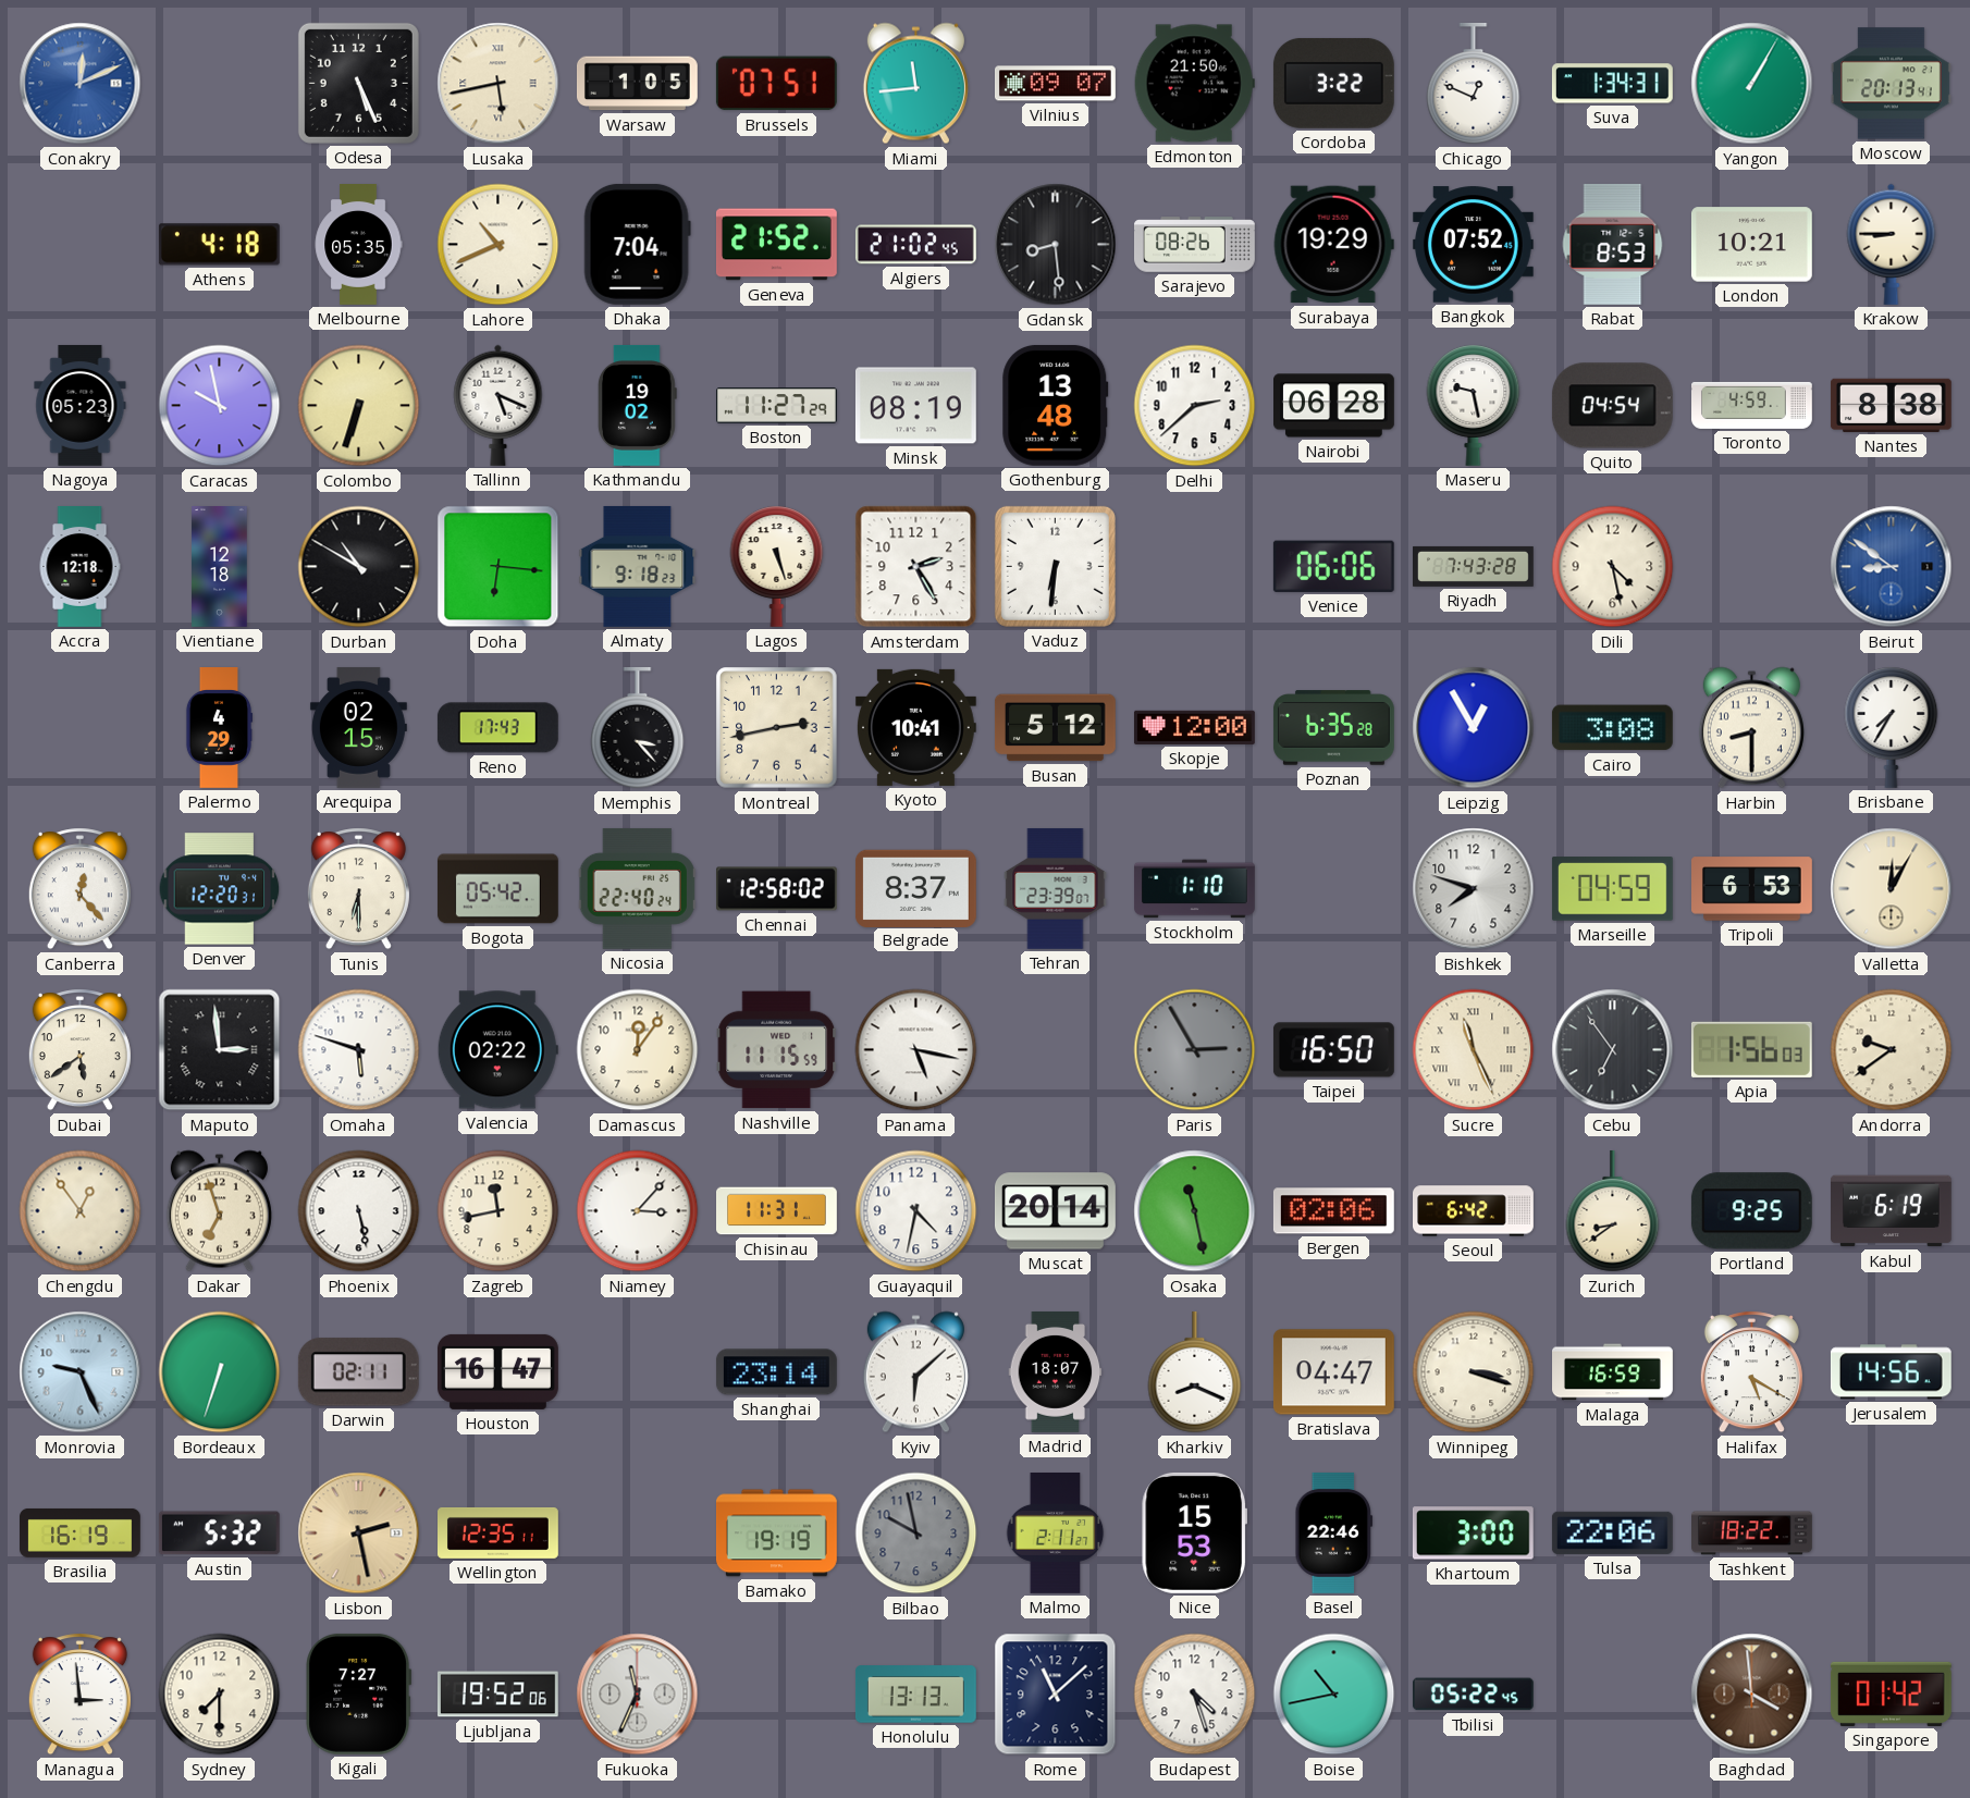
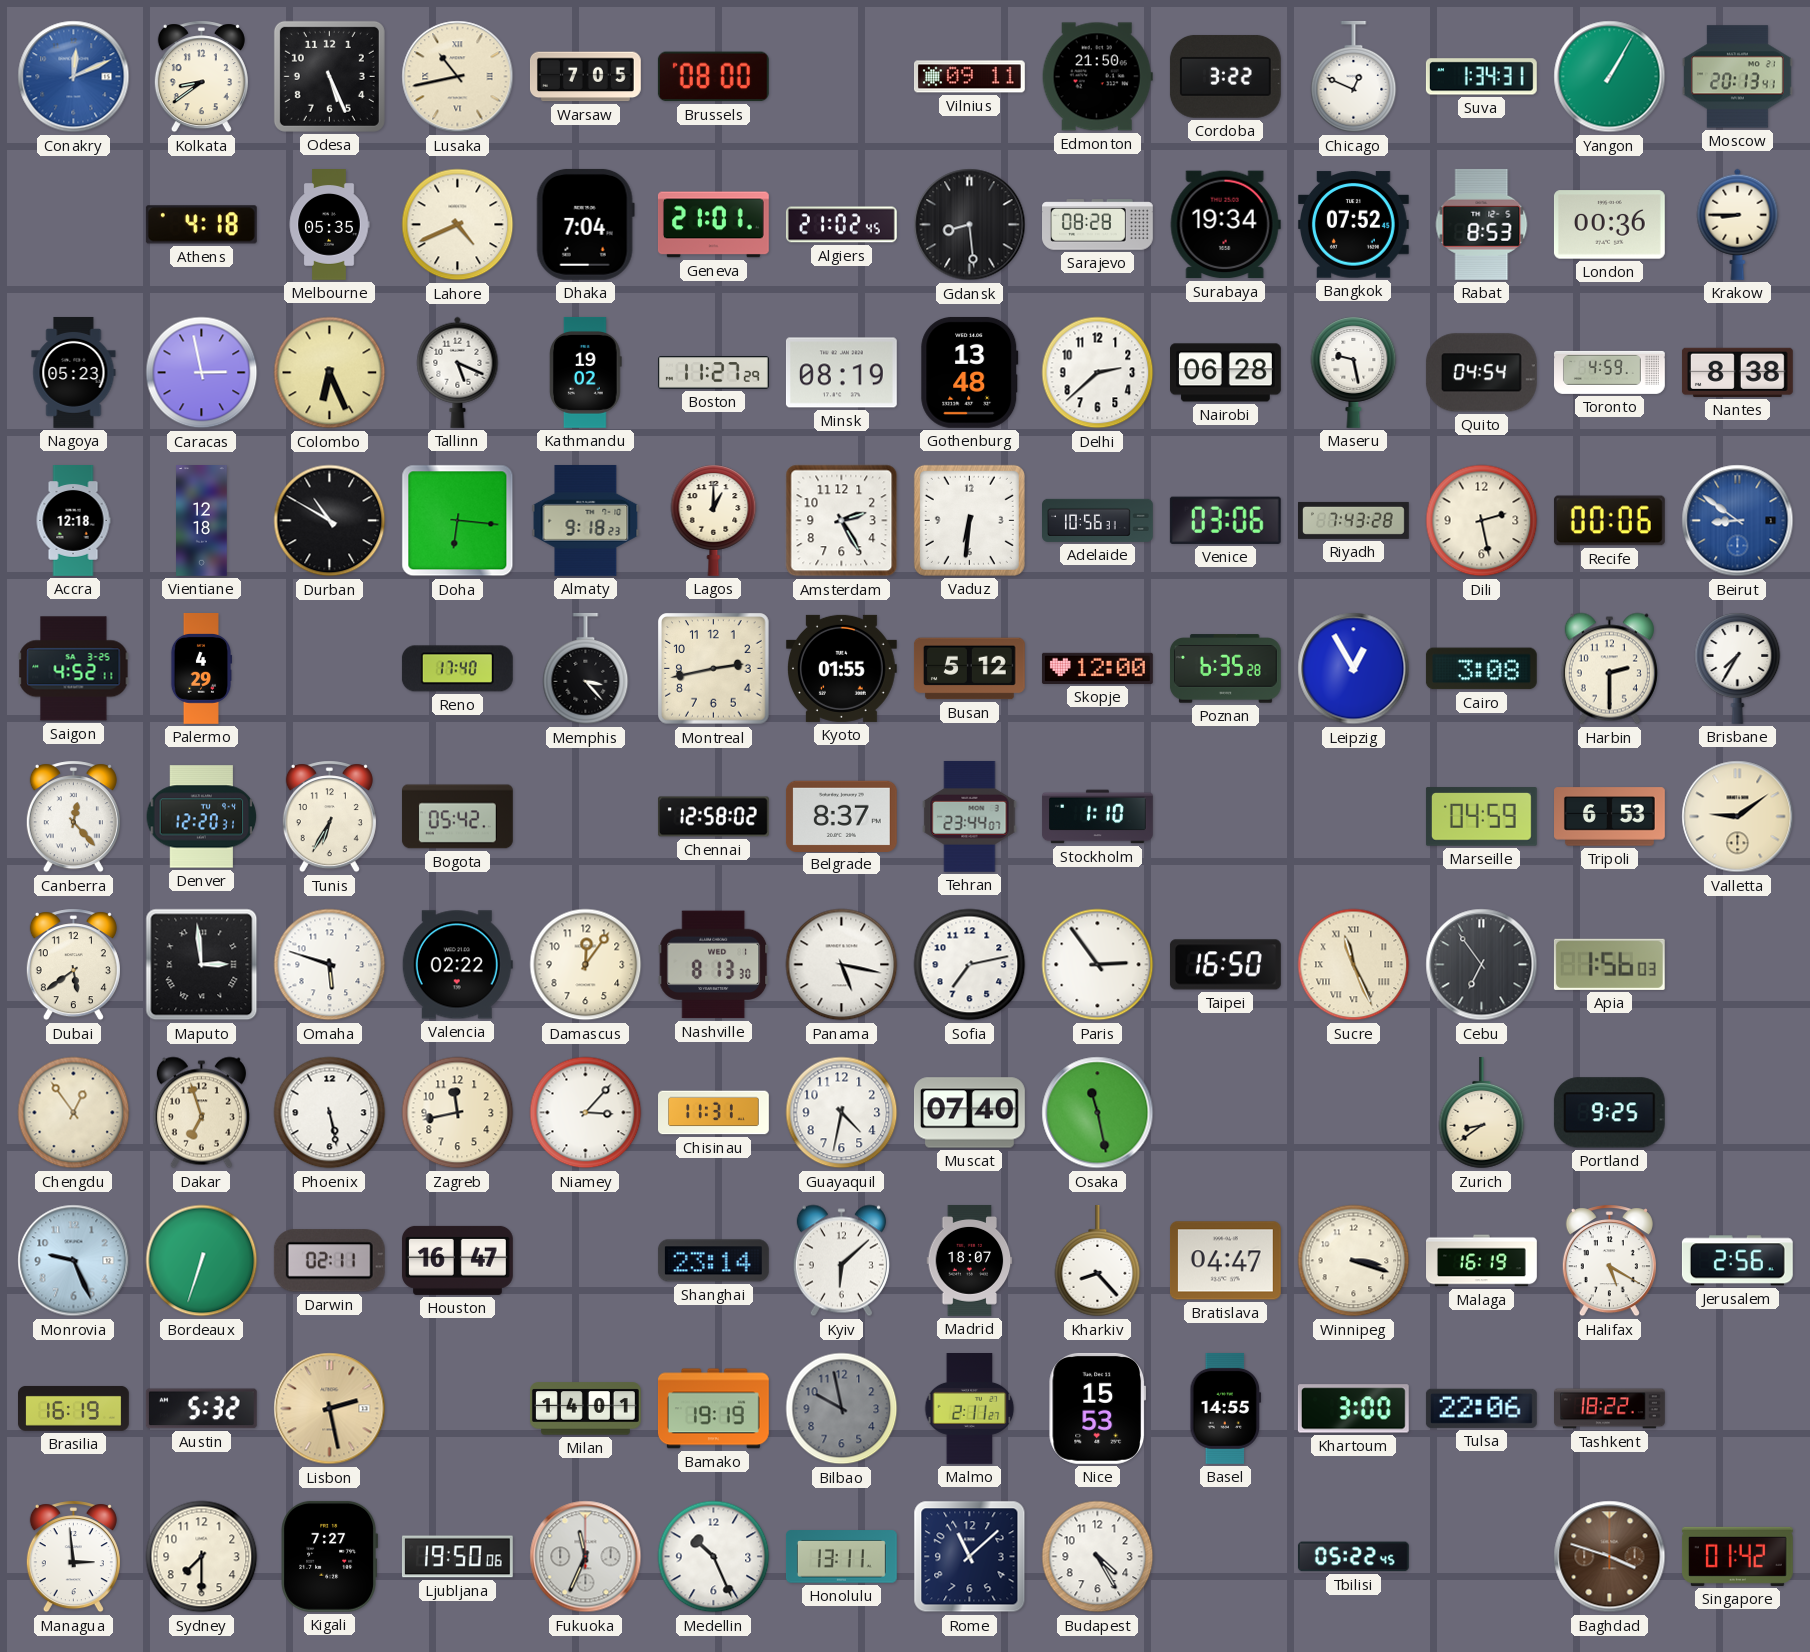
Kolkata: none -> 8:39 (201, 77)
Lusaka: 5:43 -> 10:43 (458, 77)
Warsaw: 1:05 -> 7:05 (585, 77)
Brussels: 07:51 -> 08:00 (713, 77)
Miami: 11:44 -> none (915, 84)
Vilnius: 09:07 -> 09:11 (970, 77)
Lahore: 10:41 -> 4:41 (458, 225)
Geneva: 21:52 -> 21:01 (713, 225)
Sarajevo: 08:26 -> 08:28 (1098, 225)
Surabaya: 19:29 -> 19:34 (1225, 225)
London: 10:21 -> 00:36 (1609, 225)
Caracas: 9:58 -> 2:58 (202, 373)
Colombo: 6:33 -> 6:26 (330, 373)
Lagos: 5:27 -> 1:00 (714, 520)
Adelaide: none -> 10:56 (1098, 520)
Venice: 06:06 -> 03:06 (1225, 520)
Dili: 4:28 -> 2:28 (1482, 521)
Recife: none -> 00:06 (1609, 521)
Saigon: none -> 4:52 (74, 669)
Arequipa: 02:15 -> none (358, 727)
Reno: 17:43 -> 17:40 (457, 669)
Kyoto: 10:41 -> 01:55 (841, 668)
Harbin: 8:30 -> 2:30 (1609, 669)
Tunis: 6:30 -> 6:35 (329, 817)
Nicosia: 22:40 -> none (637, 888)
Tehran: 23:39 -> 23:44 (970, 816)
Bishkek: 7:48 -> none (1474, 889)
Valletta: 12:05 -> 9:09 (1738, 817)
Nashville: 11:15 -> 8:13 (714, 965)
Sofia: none -> 7:13 (970, 965)
Paris: 2:55 -> 2:54 (1098, 965)
Paris dial: grey -> white (1098, 965)
Andorra: 9:39 -> none (1892, 1050)
Muscat: 20:14 -> 07:40 (970, 1113)
Bergen: 02:06 -> none (1333, 1211)
Seoul: 6:42 -> none (1474, 1211)
Kabul: 6:19 -> none (1892, 1211)
Kharkiv: 8:19 -> 8:23 (1098, 1261)
Malaga: 16:59 -> 16:19 (1482, 1261)
Jerusalem: 14:56 -> 2:56 (1737, 1261)
Wellington: 12:35 -> none (498, 1532)
Milan: none -> 14:01 (586, 1409)
Basel: 22:46 -> 14:55 (1226, 1408)
Ljubljana: 19:52 -> 19:50 (457, 1557)
Medellin: none -> 10:26 (714, 1557)
Honolulu: 13:13 -> 13:11 (841, 1557)
Budapest: 4:27 -> 4:25 (1098, 1557)
Boise: 10:43 -> none (1334, 1695)
Baghdad: 3:59 -> 3:48 (1610, 1557)
